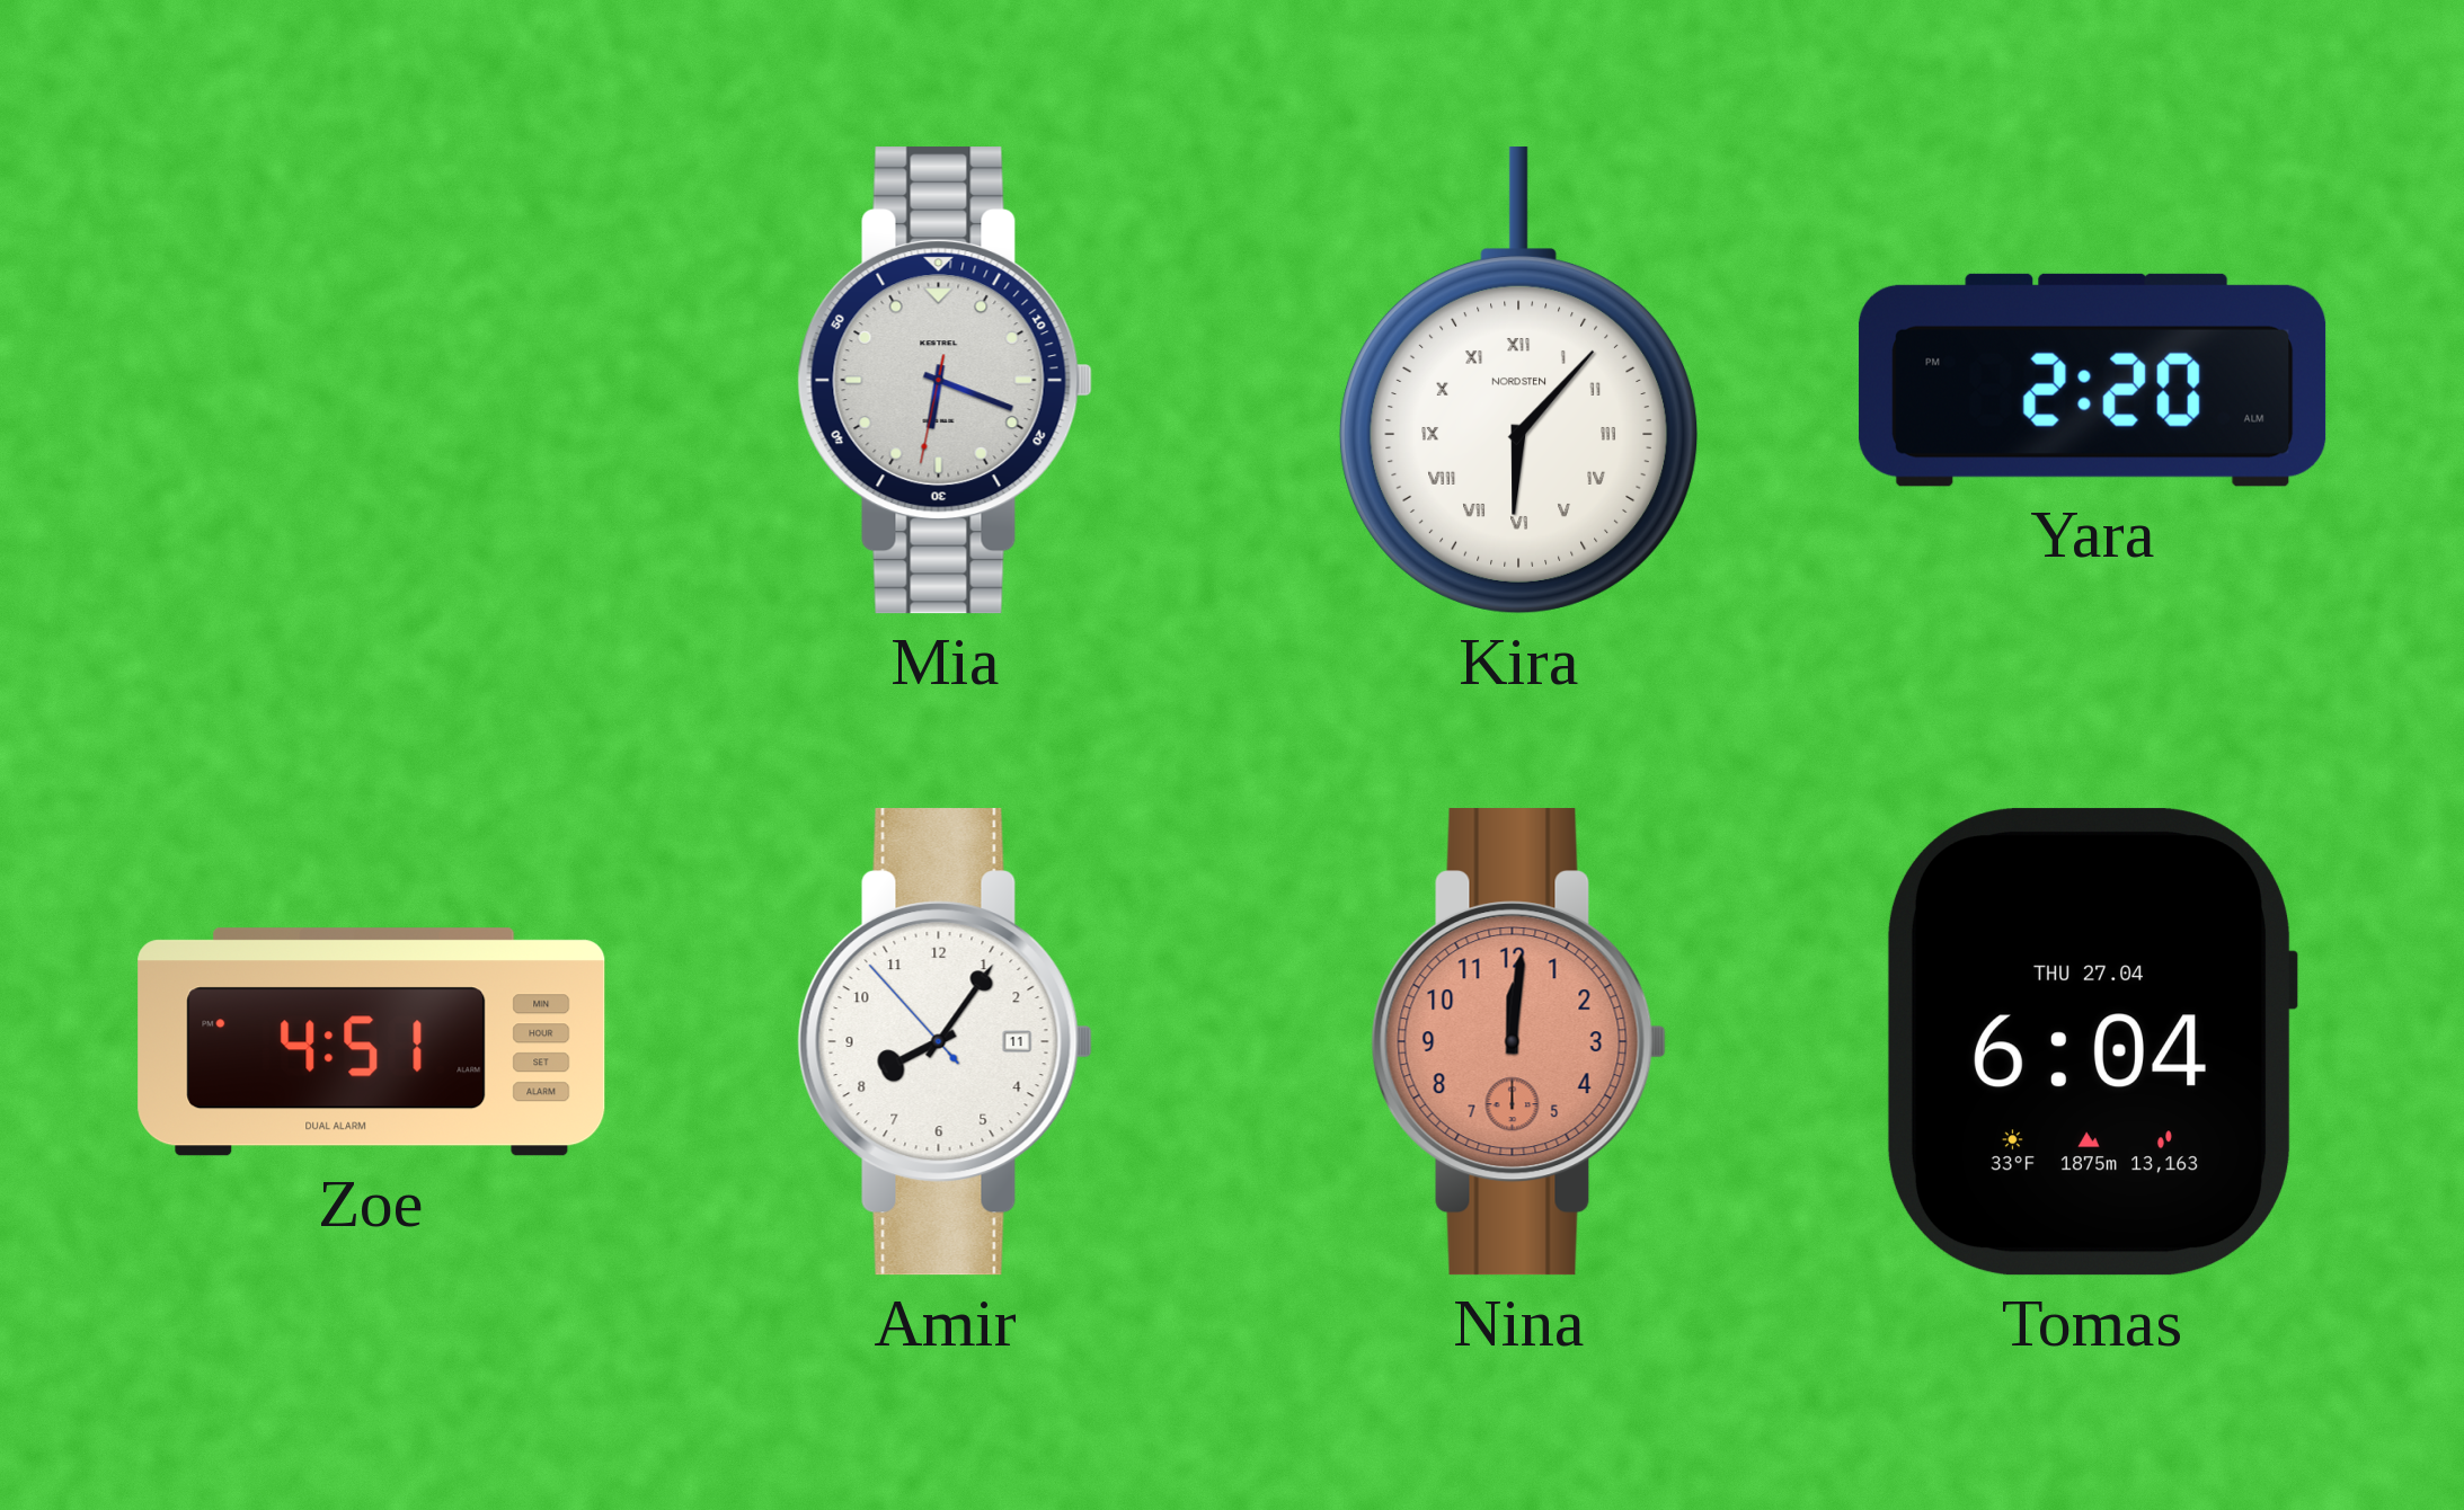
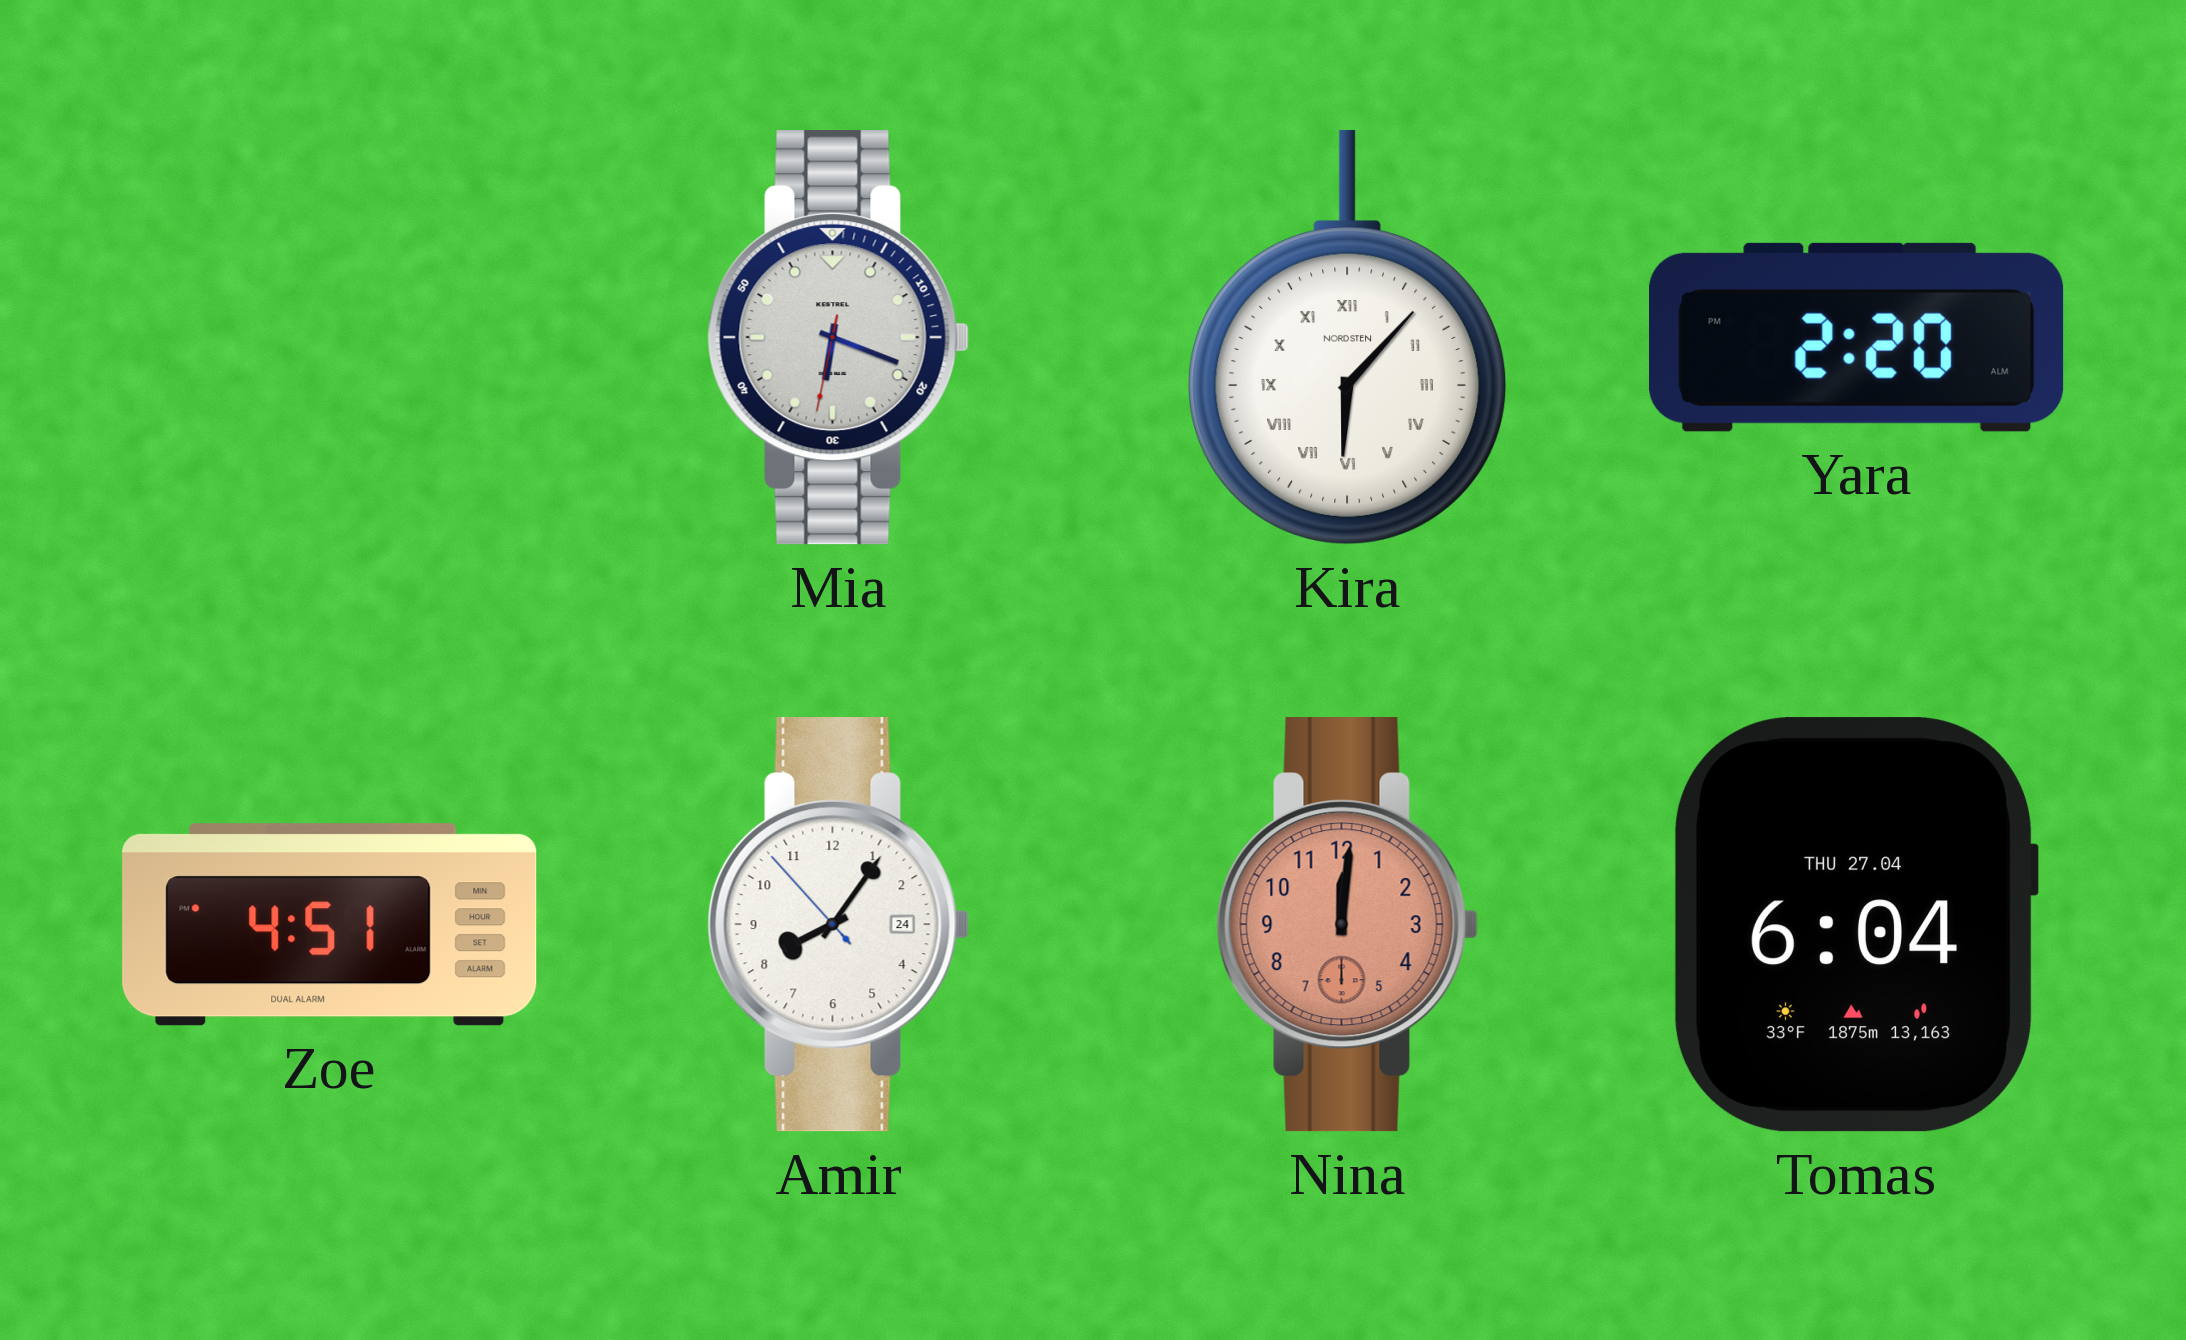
Amir date: 11 -> 24 (838, 925)
